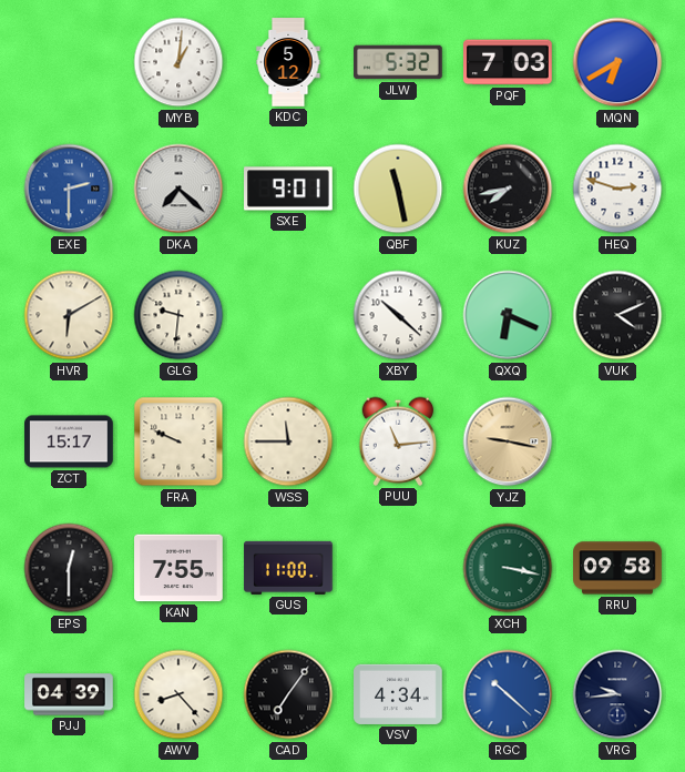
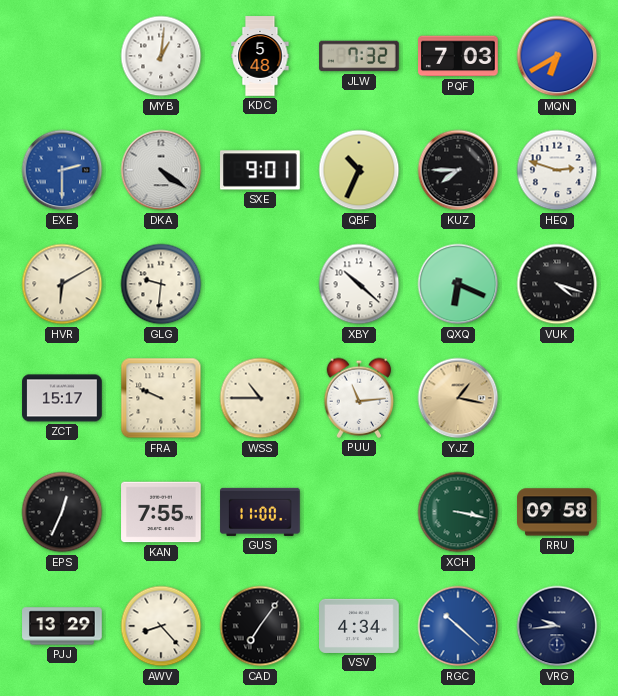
KDC: 5:12 -> 5:48 (260, 56)
JLW: 5:32 -> 7:32 (359, 56)
DKA: 7:22 -> 4:21 (161, 170)
QBF: 11:28 -> 10:34 (359, 170)
KUZ: 7:43 -> 7:45 (458, 170)
VUK: 4:11 -> 4:18 (557, 284)
WSS: 11:45 -> 10:45 (260, 398)
YJZ: 9:17 -> 1:17 (458, 398)
EPS: 12:30 -> 12:34 (62, 512)
PJJ: 04:39 -> 13:29 (62, 626)
